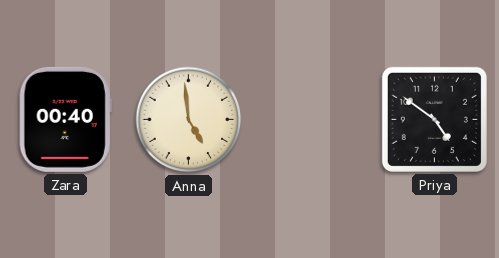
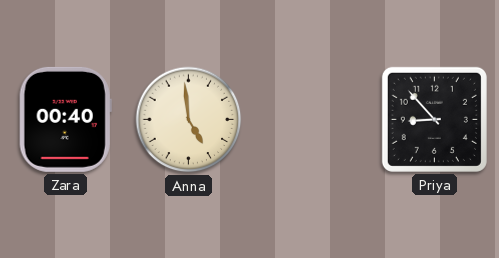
Priya: 4:51 -> 8:53 (434, 119)
